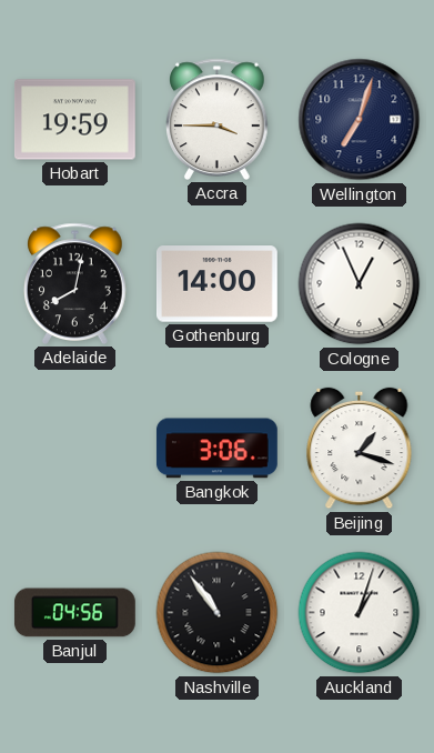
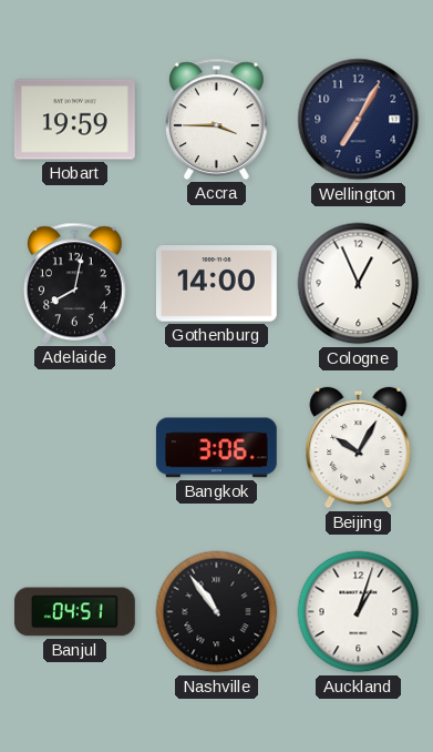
Wellington: 7:03 -> 7:05 (359, 120)
Beijing: 1:18 -> 10:05 (359, 448)
Banjul: 04:56 -> 04:51 (74, 612)
